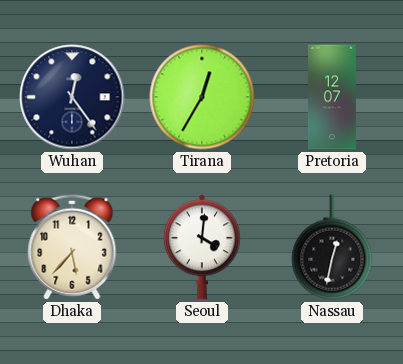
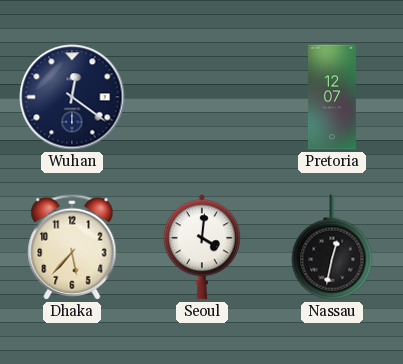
Wuhan: 12:24 -> 12:21 (72, 97)
Tirana: 12:35 -> none (202, 97)
